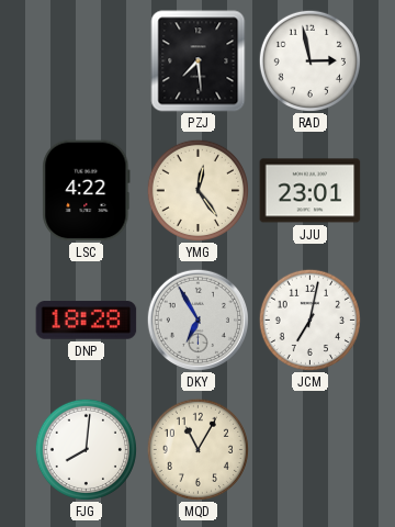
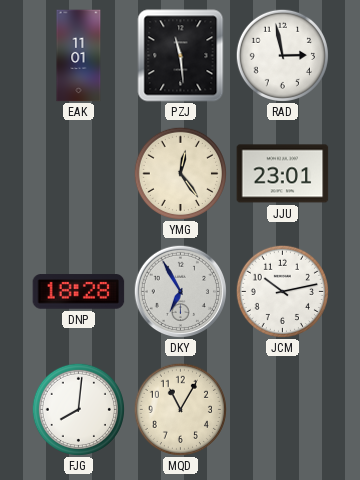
EAK: none -> 11:01 (79, 56)
PZJ: 7:29 -> 11:29 (181, 56)
LSC: 4:22 -> none (87, 191)
JCM: 7:02 -> 10:13 (282, 291)
